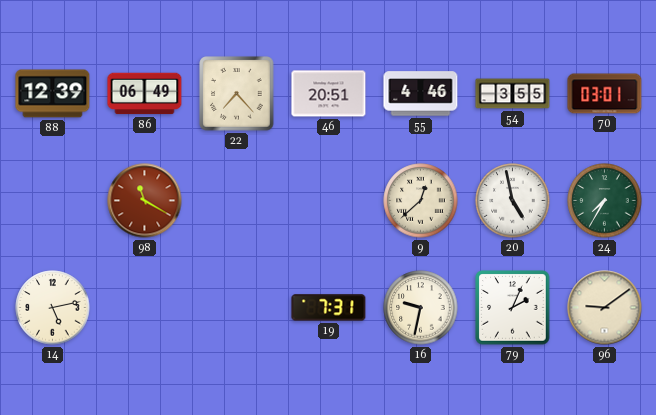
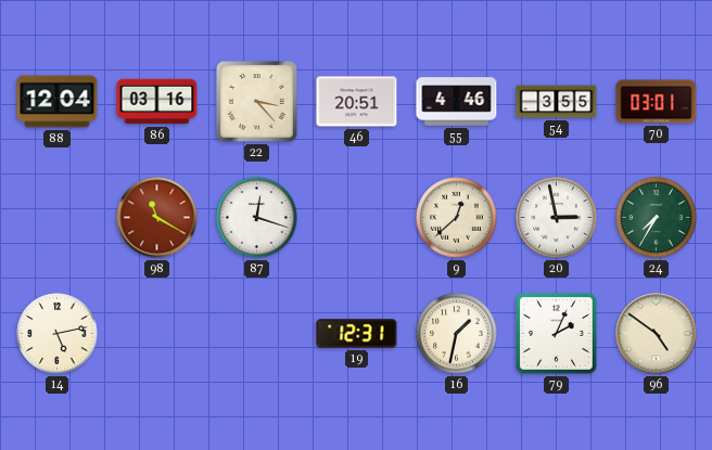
88: 12:39 -> 12:04 (58, 102)
86: 06:49 -> 03:16 (157, 102)
22: 7:23 -> 3:23 (257, 102)
87: none -> 12:18 (257, 218)
20: 4:58 -> 2:58 (557, 218)
19: 7:31 -> 12:31 (357, 334)
16: 9:32 -> 1:32 (457, 334)
96: 9:09 -> 4:51 (657, 334)
